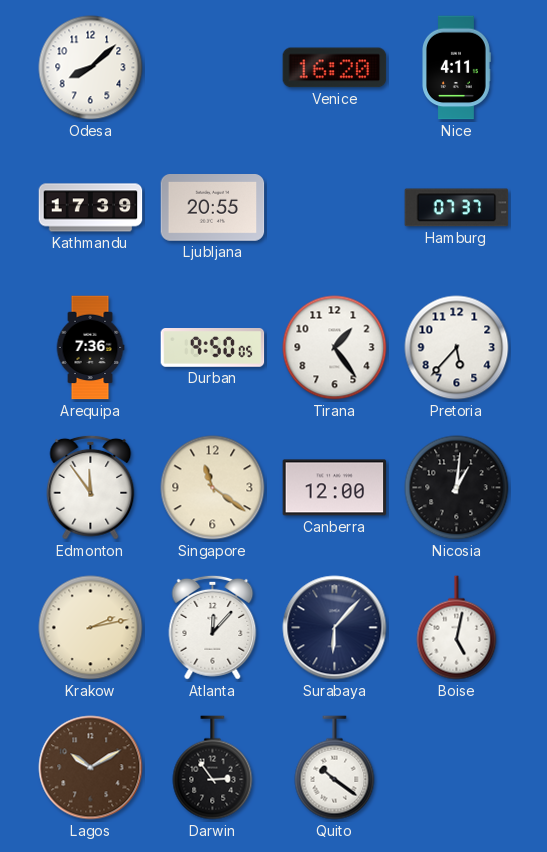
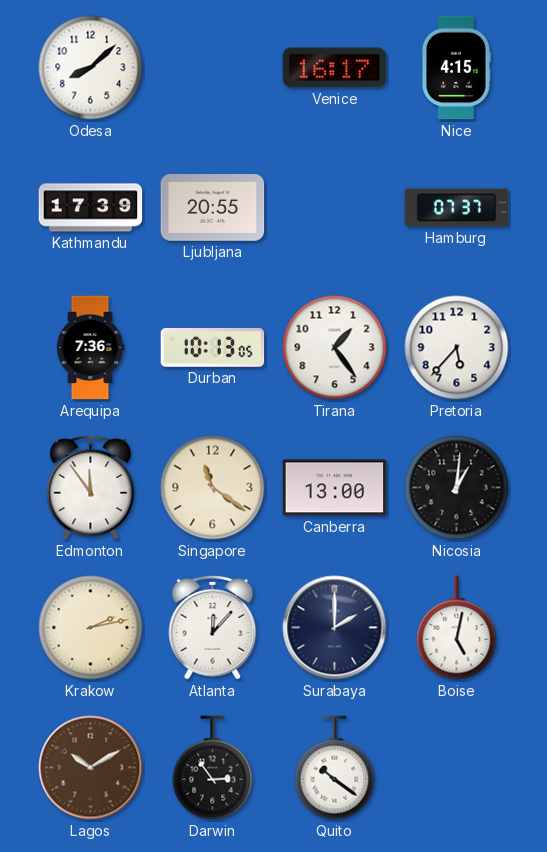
Venice: 16:20 -> 16:17 (335, 68)
Nice: 4:11 -> 4:15 (457, 68)
Durban: 9:50 -> 10:13 (213, 348)
Canberra: 12:00 -> 13:00 (335, 488)
Surabaya: 6:07 -> 2:00 (335, 628)
